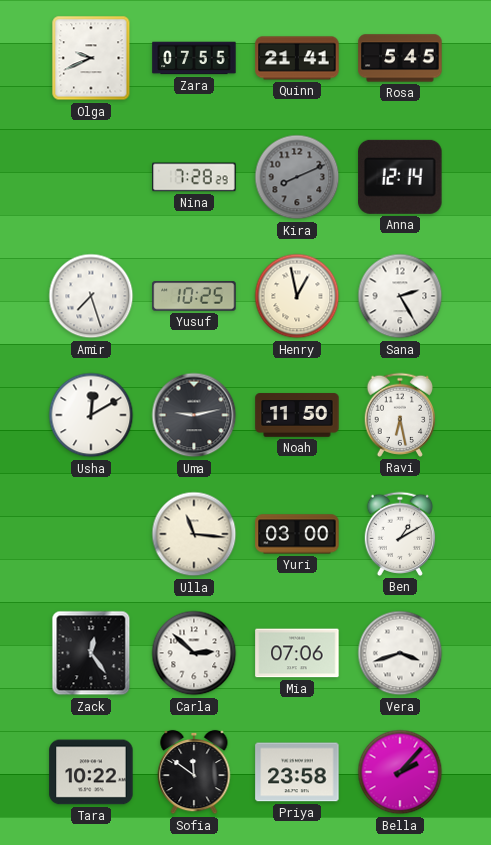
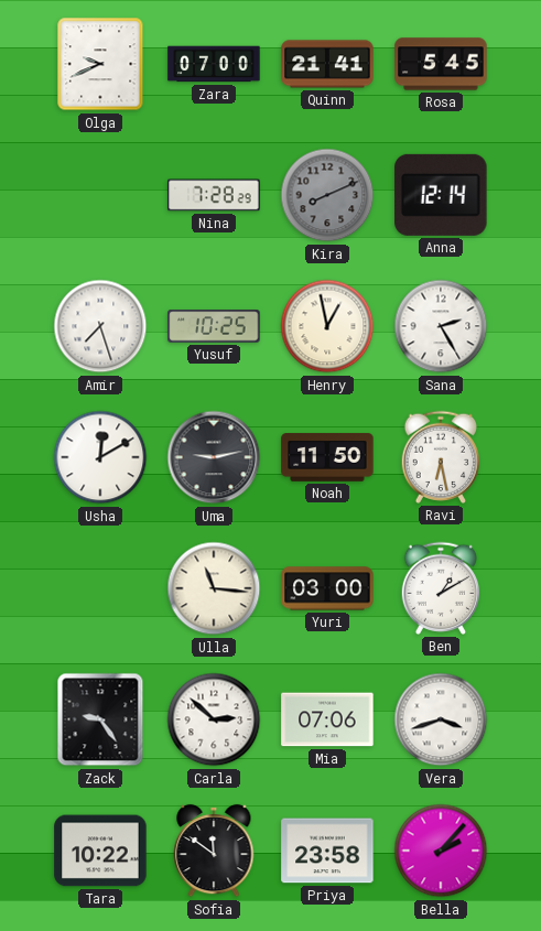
Zara: 07:55 -> 07:00 (214, 64)
Zack: 12:24 -> 9:24 (100, 719)
